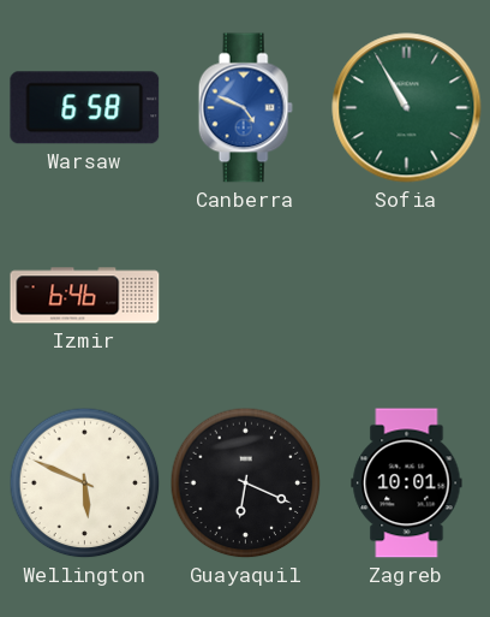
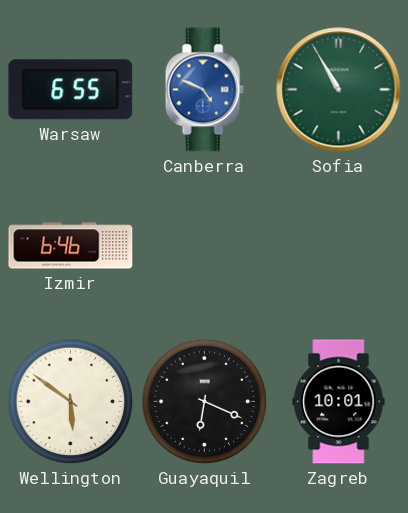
Warsaw: 6:58 -> 6:55 (71, 90)
Wellington: 5:49 -> 5:51 (71, 402)
